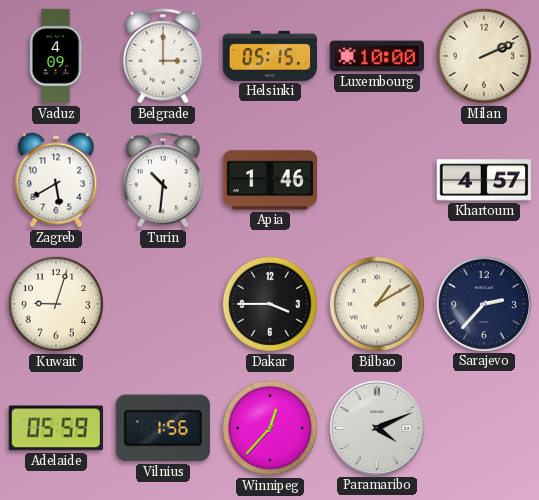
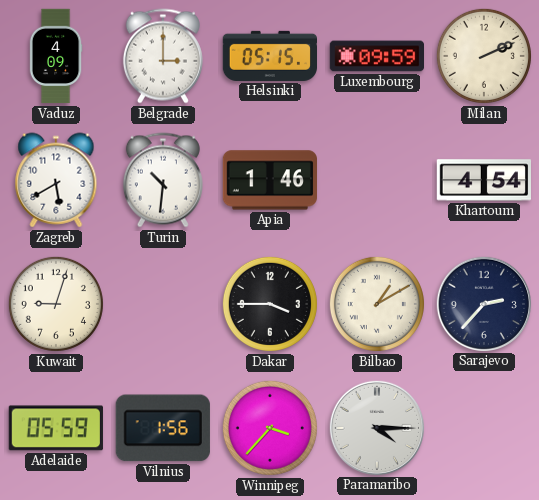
Luxembourg: 10:00 -> 09:59 (376, 56)
Khartoum: 4:57 -> 4:54 (483, 180)
Winnipeg: 12:37 -> 3:37 (270, 428)
Paramaribo: 4:11 -> 4:15 (376, 427)
